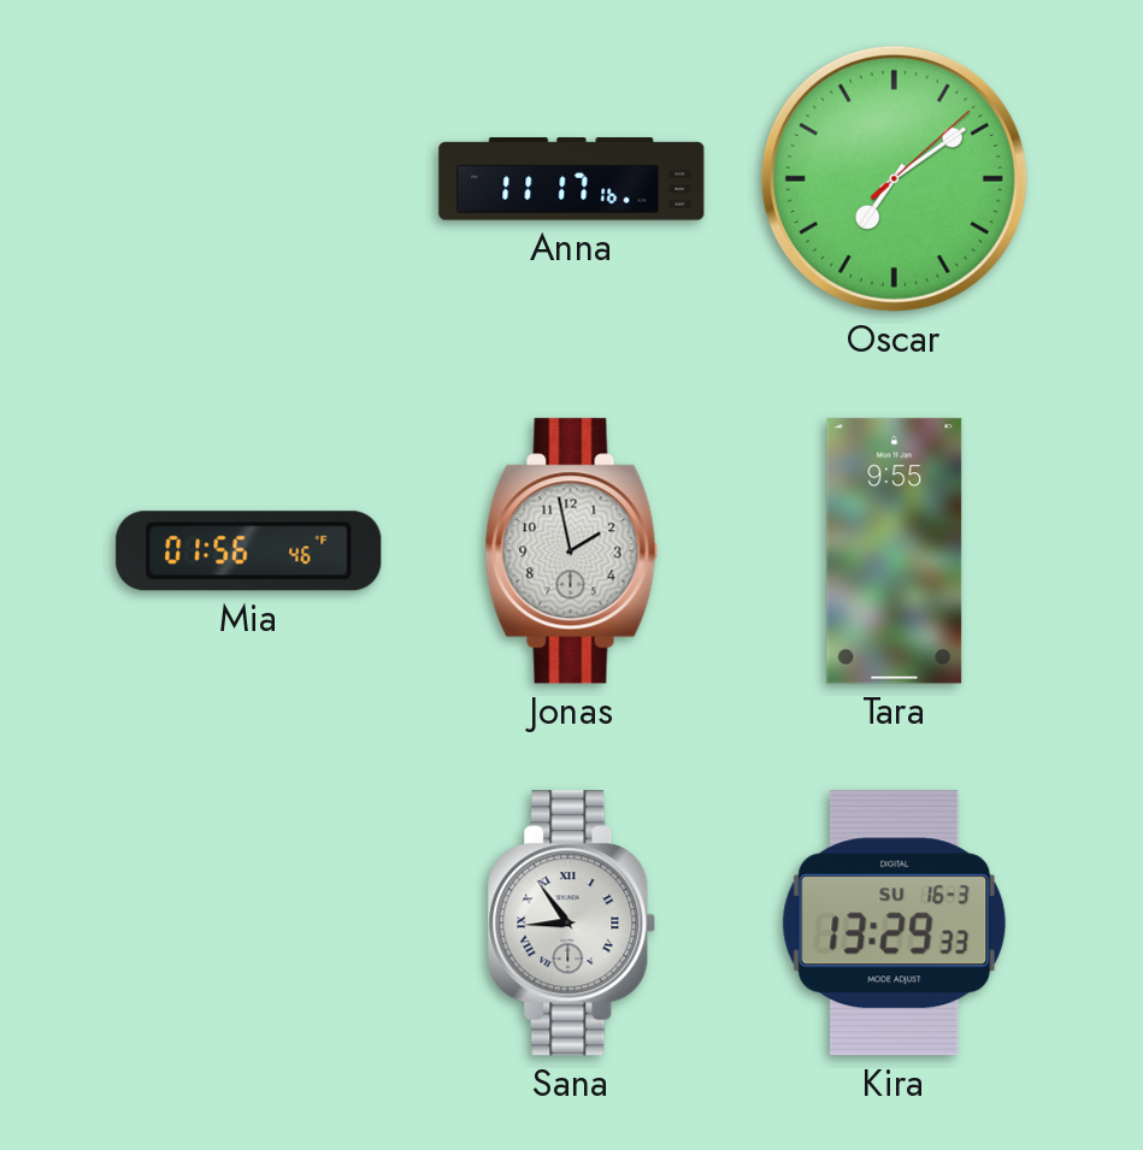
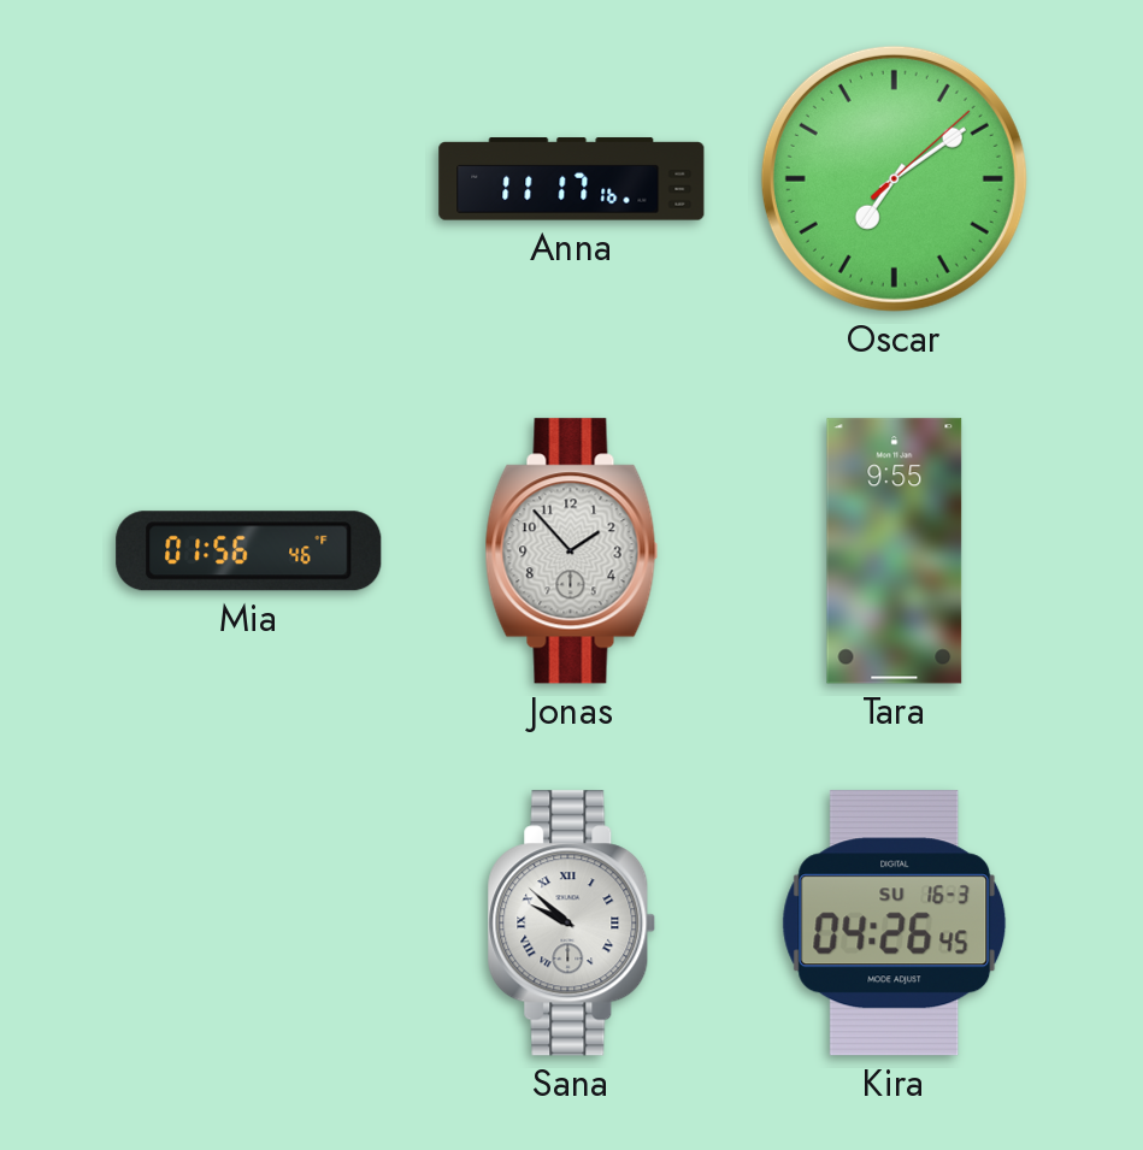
Jonas: 1:58 -> 1:53 (572, 552)
Sana: 8:54 -> 9:52 (572, 924)
Kira: 13:29 -> 04:26 (895, 924)
